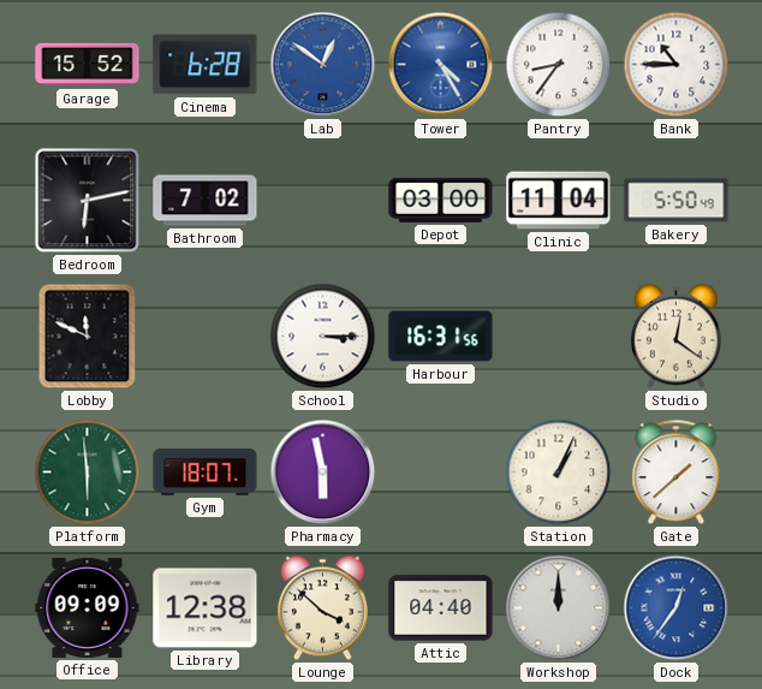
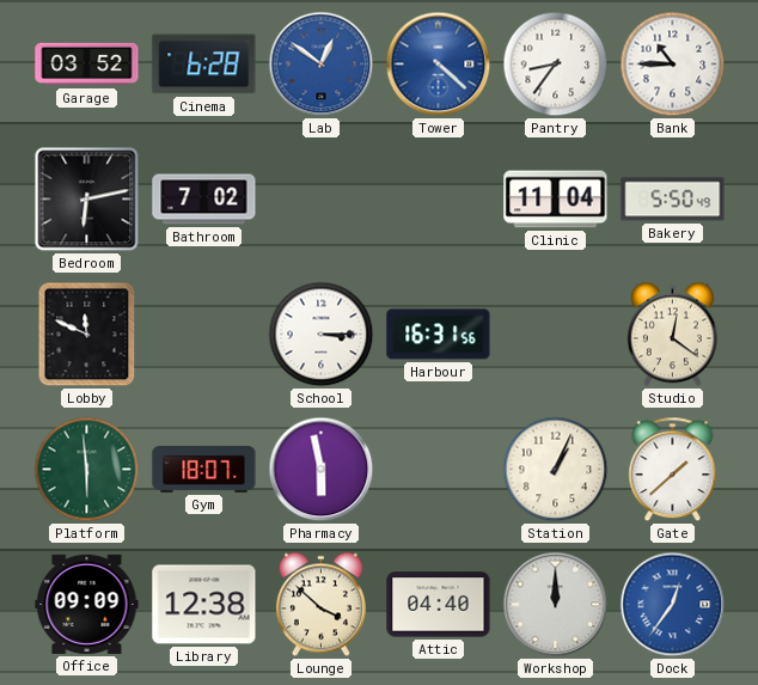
Garage: 15:52 -> 03:52 (87, 65)
Tower: 4:25 -> 4:22 (439, 65)
Depot: 03:00 -> none (441, 200)
